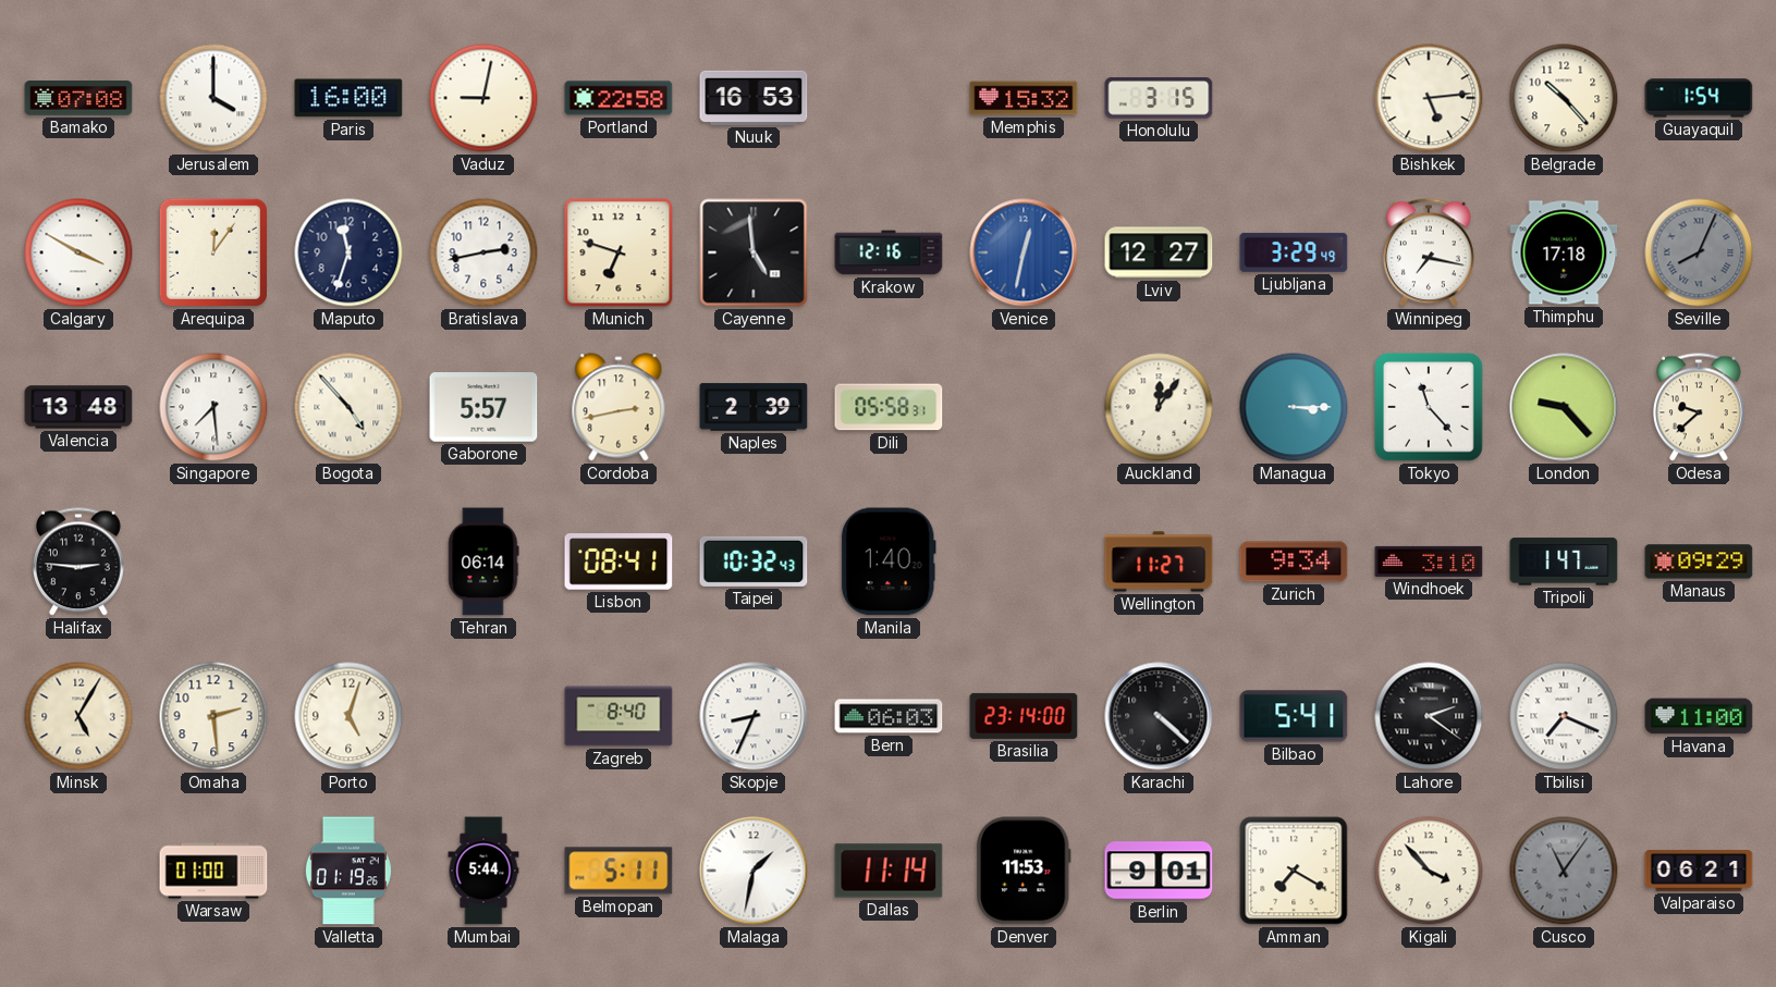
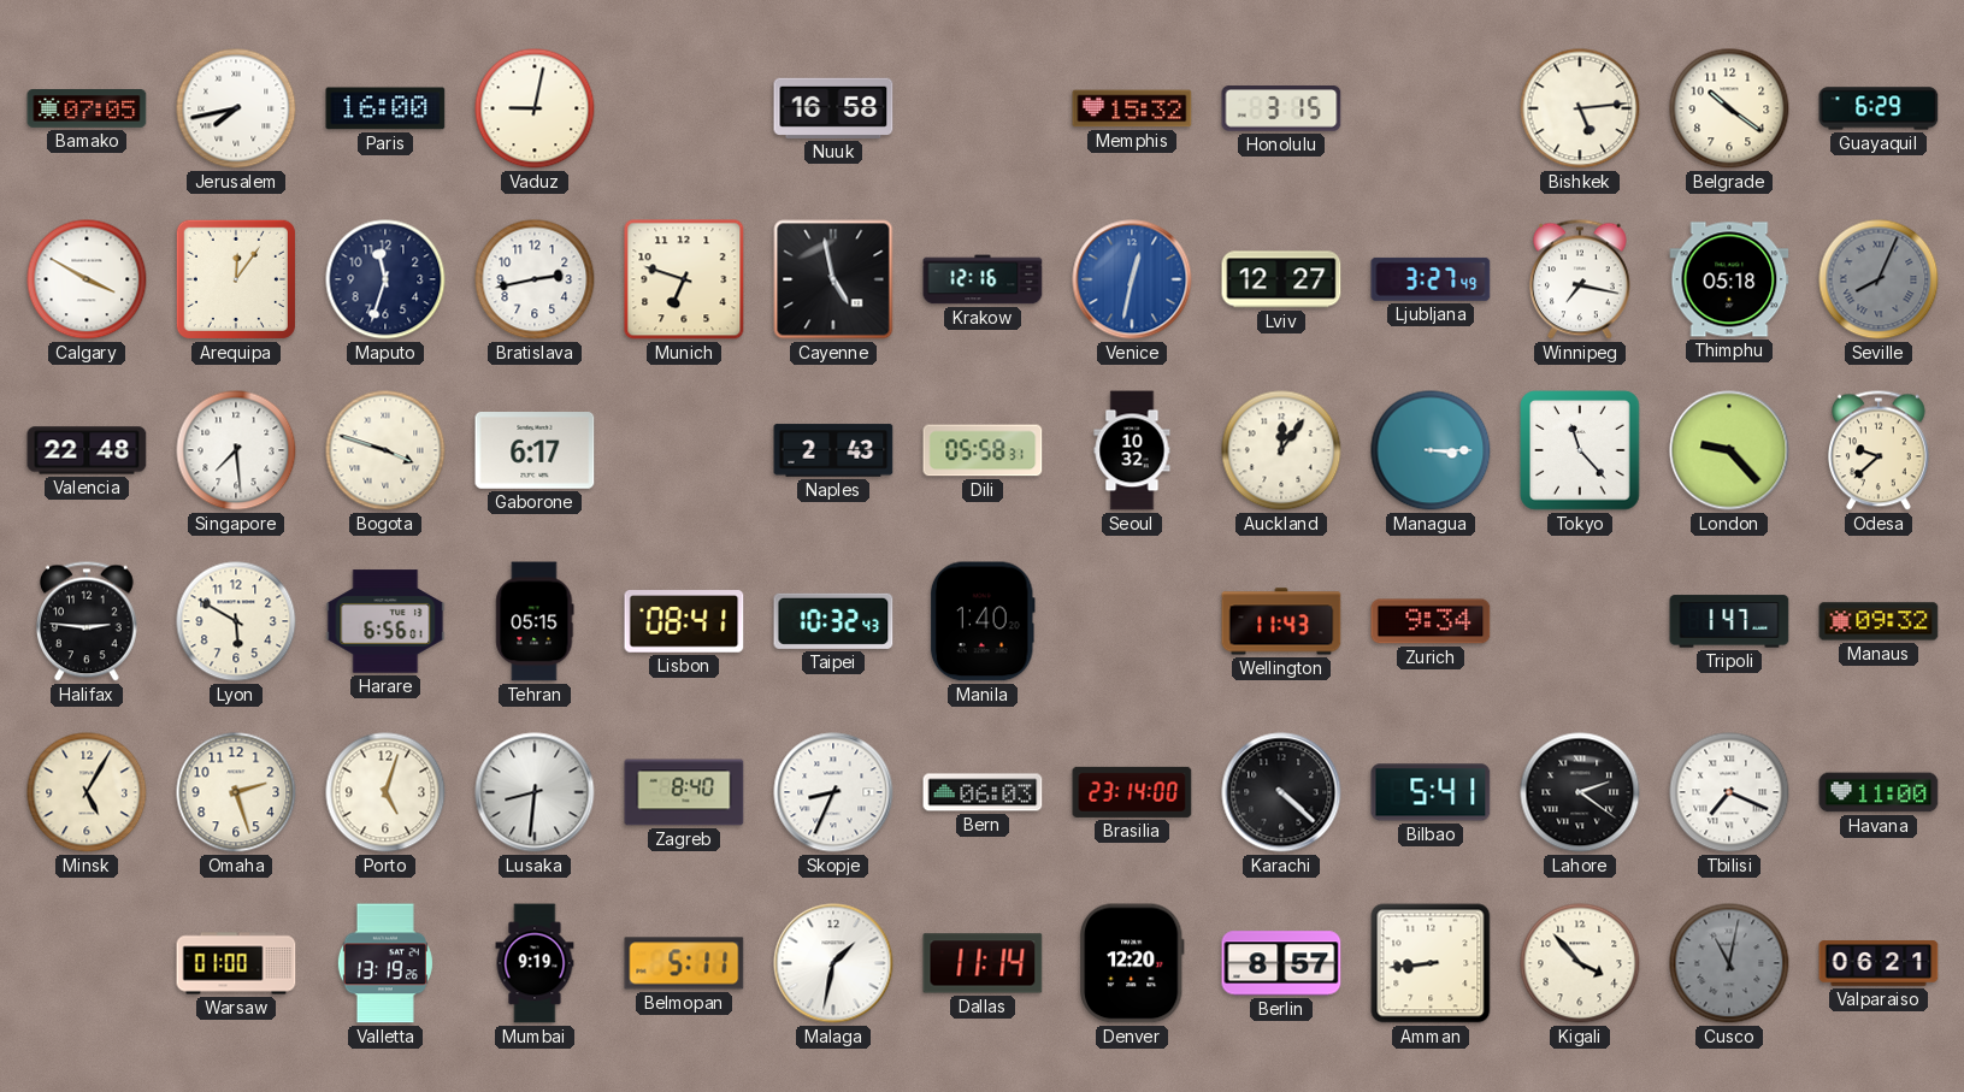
Bamako: 07:08 -> 07:05 (87, 110)
Jerusalem: 4:00 -> 7:43 (236, 108)
Portland: 22:58 -> none (618, 98)
Nuuk: 16:53 -> 16:58 (833, 108)
Belgrade: 10:23 -> 10:21 (1729, 108)
Guayaquil: 1:54 -> 6:29 (1879, 108)
Cayenne: 4:59 -> 4:58 (833, 279)
Ljubljana: 3:29 -> 3:27 (1431, 279)
Thimphu: 17:18 -> 05:18 (1729, 279)
Valencia: 13:48 -> 22:48 (87, 450)
Bogota: 4:53 -> 3:48 (385, 450)
Gaborone: 5:57 -> 6:17 (535, 451)
Cordoba: 2:43 -> none (618, 407)
Naples: 2:39 -> 2:43 (833, 450)
Seoul: none -> 10:32 (1132, 450)
Lyon: none -> 5:50 (236, 621)
Harare: none -> 6:56 (385, 621)
Tehran: 06:14 -> 05:15 (535, 621)
Wellington: 11:27 -> 11:43 (1281, 621)
Windhoek: 3:10 -> none (1429, 562)
Manaus: 09:29 -> 09:32 (1879, 621)
Omaha: 2:29 -> 2:27 (236, 792)
Lusaka: none -> 8:31 (535, 792)
Valletta: 01:19 -> 13:19 (385, 963)
Mumbai: 5:44 -> 9:19 (535, 963)
Denver: 11:53 -> 12:20 (1133, 963)
Berlin: 9:01 -> 8:57 (1281, 963)
Amman: 7:20 -> 8:44 (1431, 963)
Cusco: 11:06 -> 11:02 (1729, 963)
